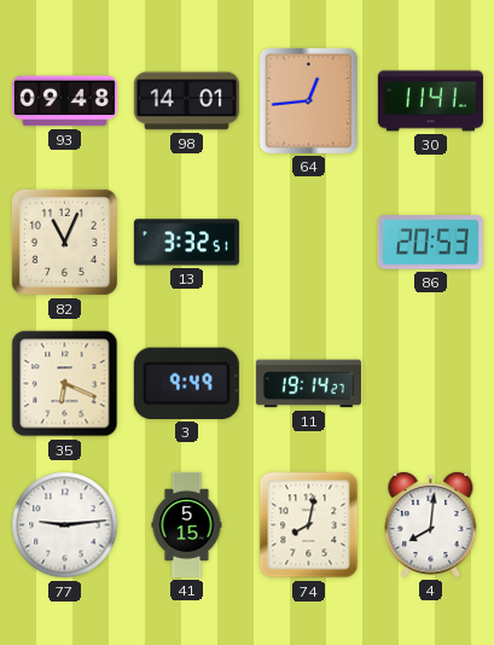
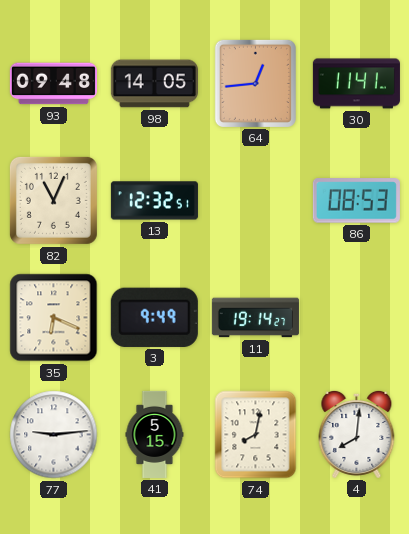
98: 14:01 -> 14:05 (154, 84)
13: 3:32 -> 12:32 (154, 201)
86: 20:53 -> 08:53 (356, 201)
